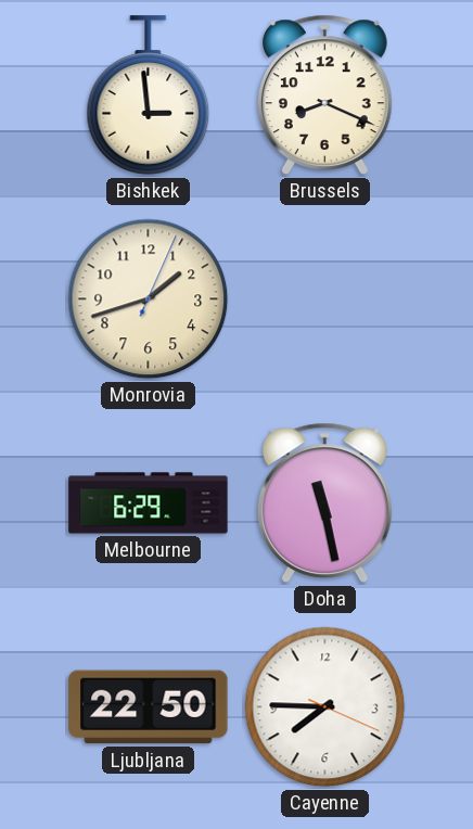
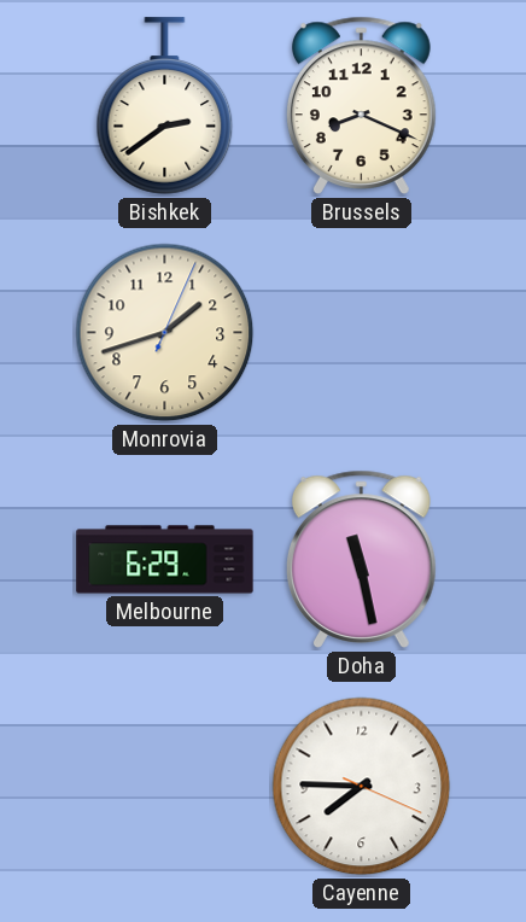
Bishkek: 2:59 -> 2:39 (165, 106)
Ljubljana: 22:50 -> none (149, 707)
